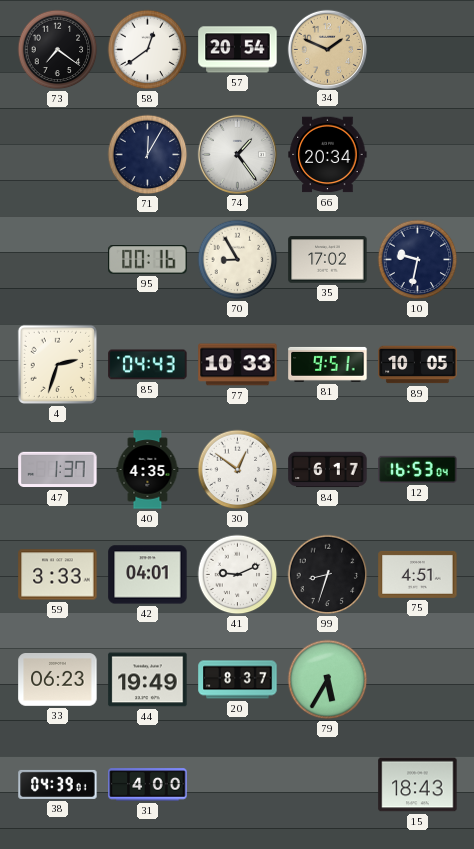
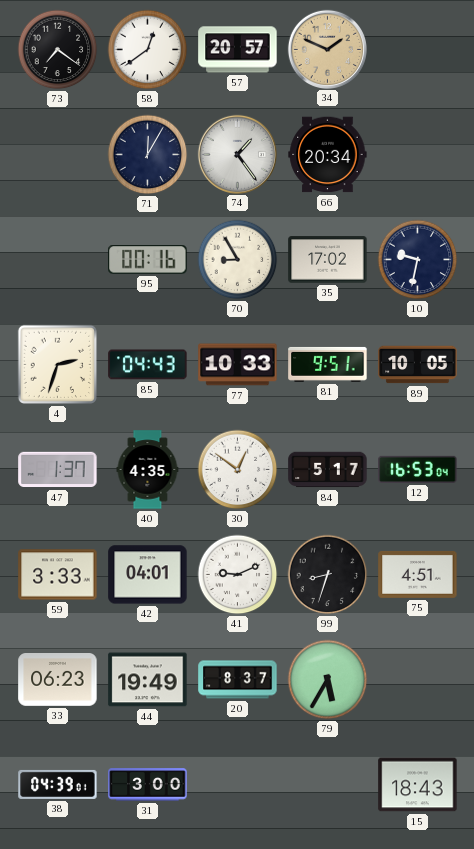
57: 20:54 -> 20:57 (238, 50)
84: 6:17 -> 5:17 (328, 470)
31: 4:00 -> 3:00 (148, 785)
